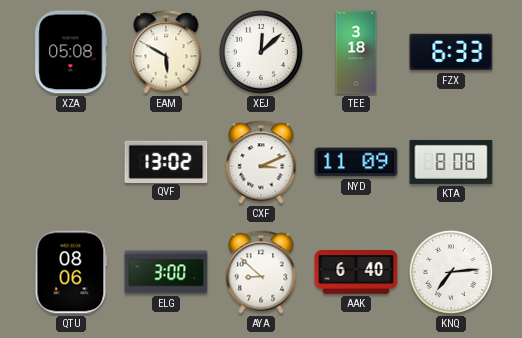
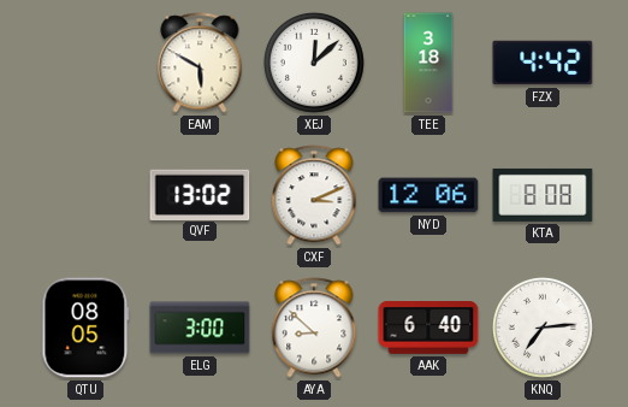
XZA: 05:08 -> none (71, 52)
FZX: 6:33 -> 4:42 (543, 63)
NYD: 11:09 -> 12:06 (428, 195)
QTU: 08:06 -> 08:05 (85, 328)
